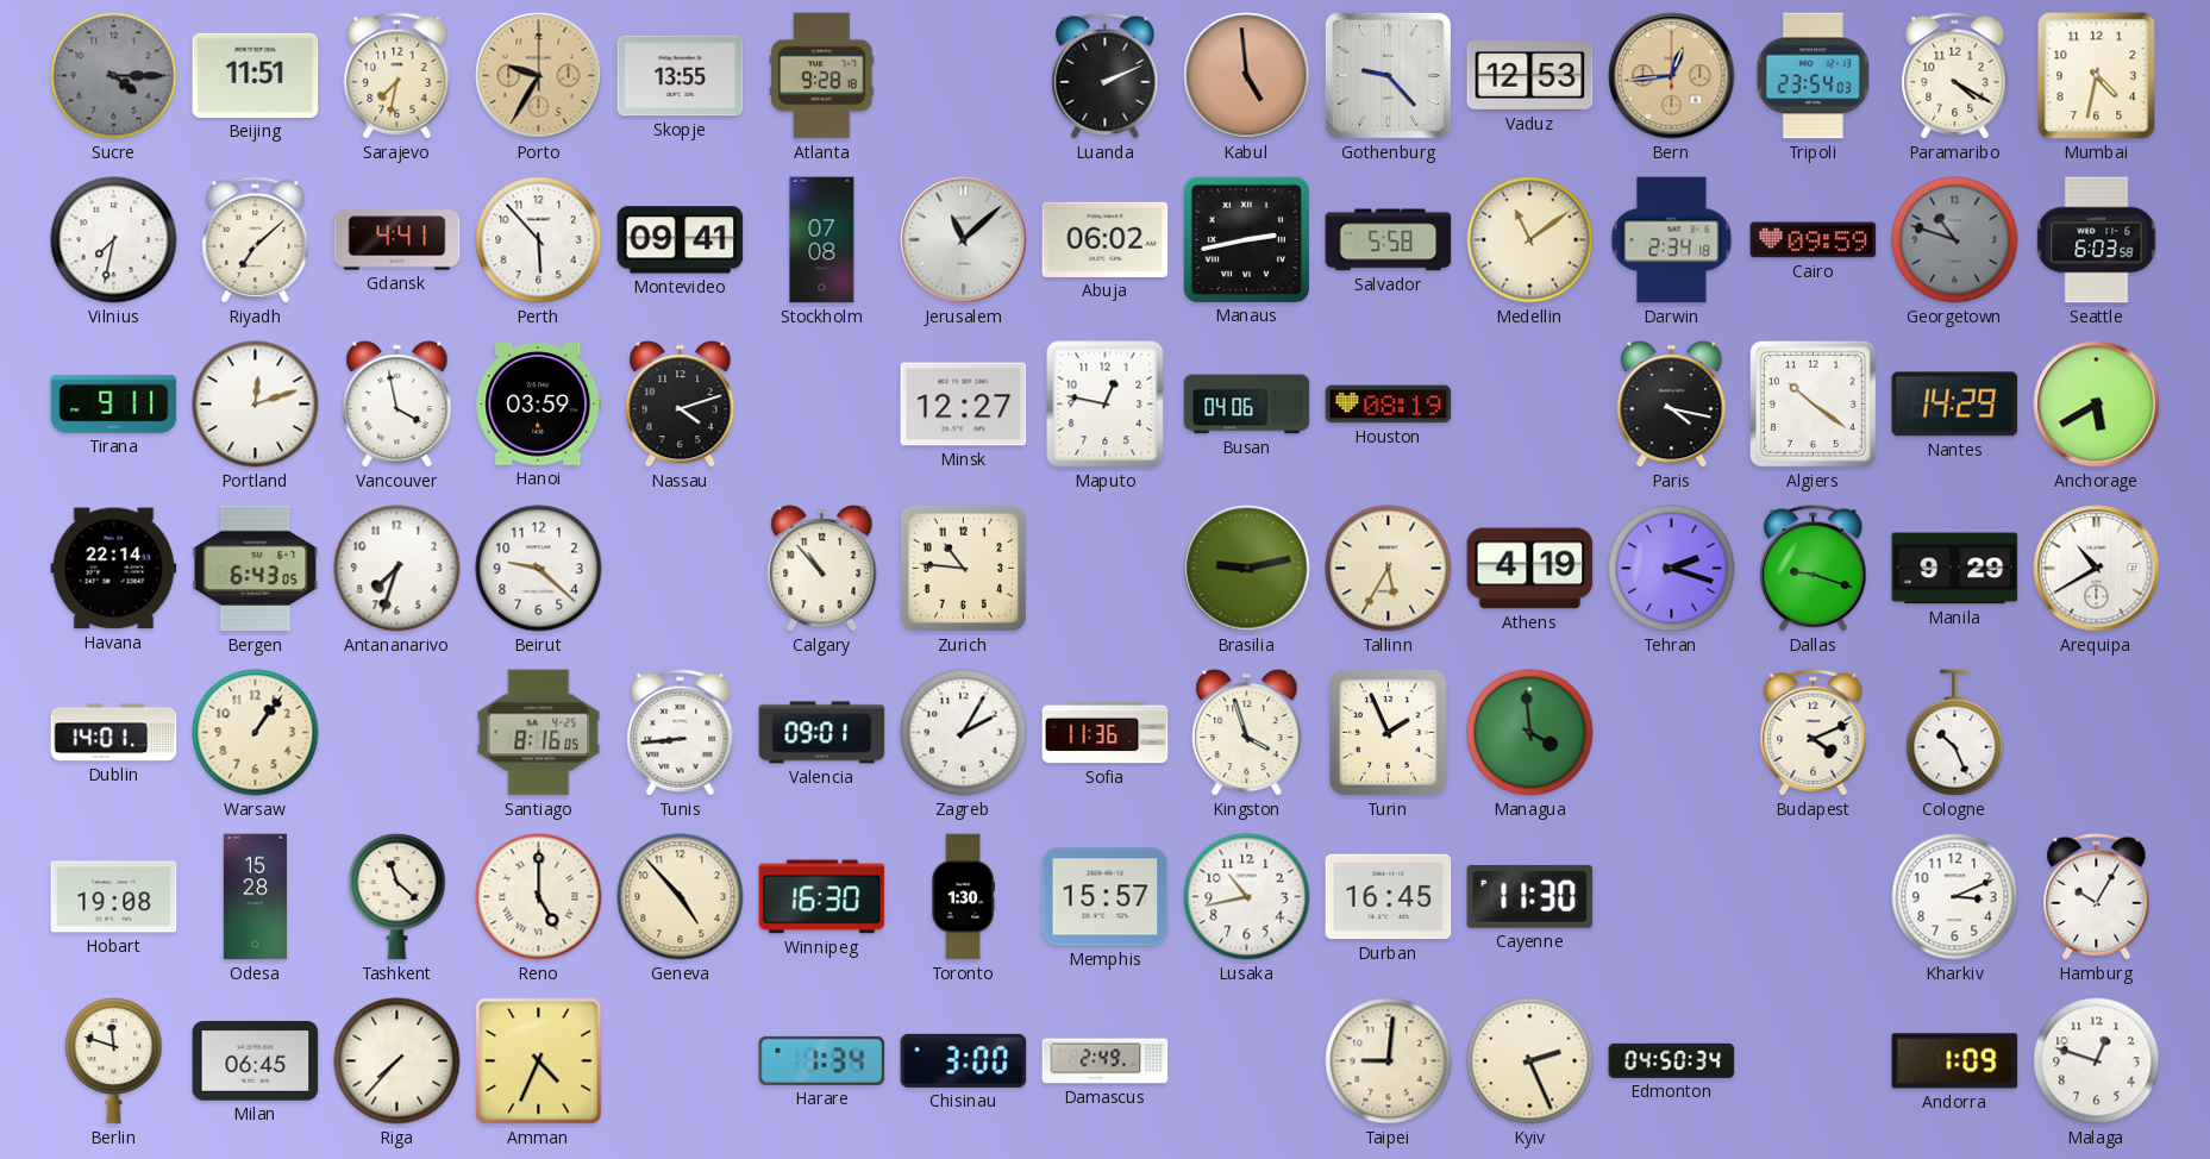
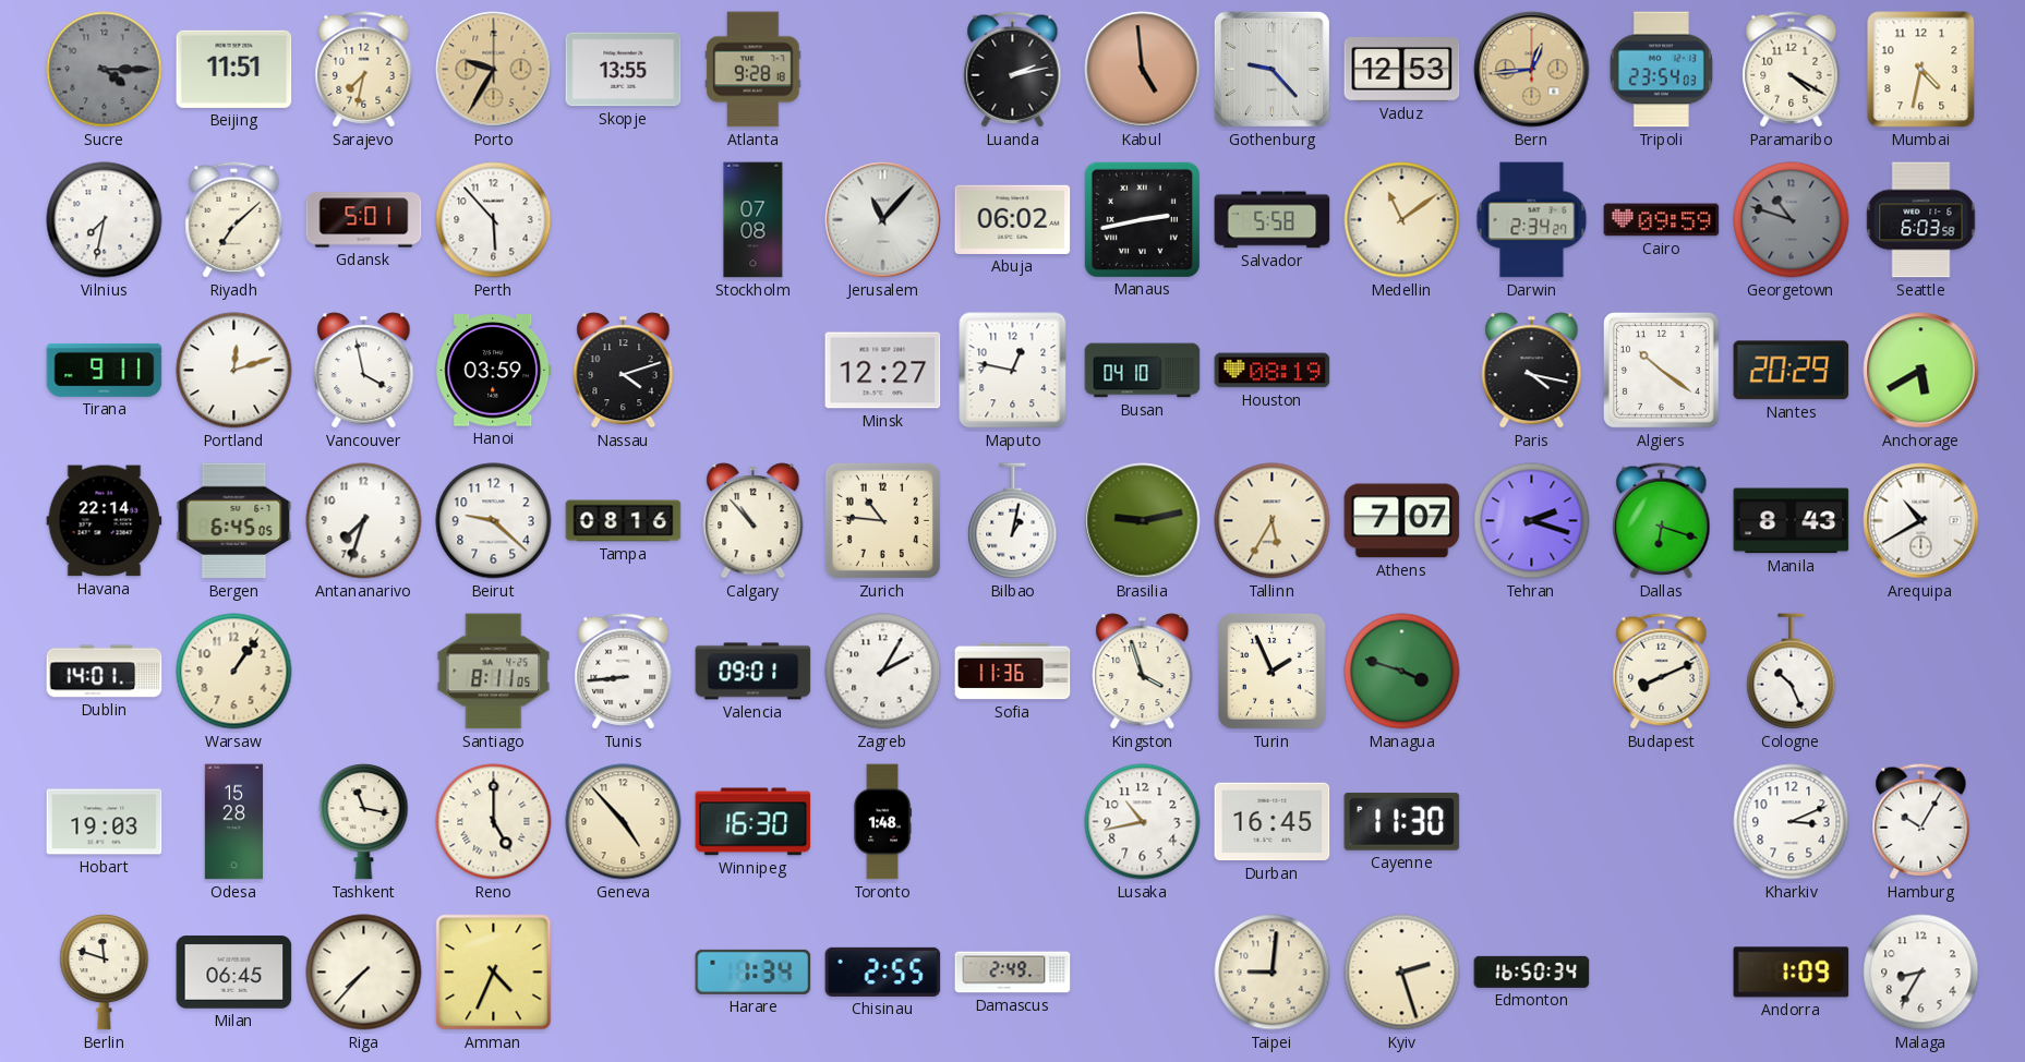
Luanda: 2:11 -> 2:13 (1013, 70)
Gdansk: 4:41 -> 5:01 (364, 220)
Montevideo: 09:41 -> none (681, 240)
Jerusalem: 11:08 -> 11:07 (883, 220)
Darwin: 2:34:18 -> 2:34:27 (1532, 220)
Busan: 04:06 -> 04:10 (1143, 371)
Nantes: 14:29 -> 20:29 (1792, 371)
Bergen: 6:43 -> 6:45 (234, 521)
Tampa: none -> 08:16 (624, 521)
Bilbao: none -> 1:02 (1013, 521)
Athens: 4:19 -> 7:07 (1402, 521)
Dallas: 9:18 -> 6:18 (1662, 521)
Manila: 9:29 -> 8:43 (1792, 521)
Santiago: 8:16 -> 8:11 (494, 672)
Managua: 3:59 -> 3:48 (1402, 672)
Budapest: 4:11 -> 8:11 (1662, 672)
Hobart: 19:08 -> 19:03 (105, 822)
Tashkent: 11:22 -> 11:17 (364, 822)
Toronto: 1:30 -> 1:48 (882, 822)
Memphis: 15:57 -> none (1106, 897)
Chisinau: 3:00 -> 2:55 (883, 972)
Kyiv: 2:26 -> 2:27 (1402, 973)
Edmonton: 04:50 -> 16:50 (1532, 972)
Malaga: 12:48 -> 8:35 (1921, 973)
